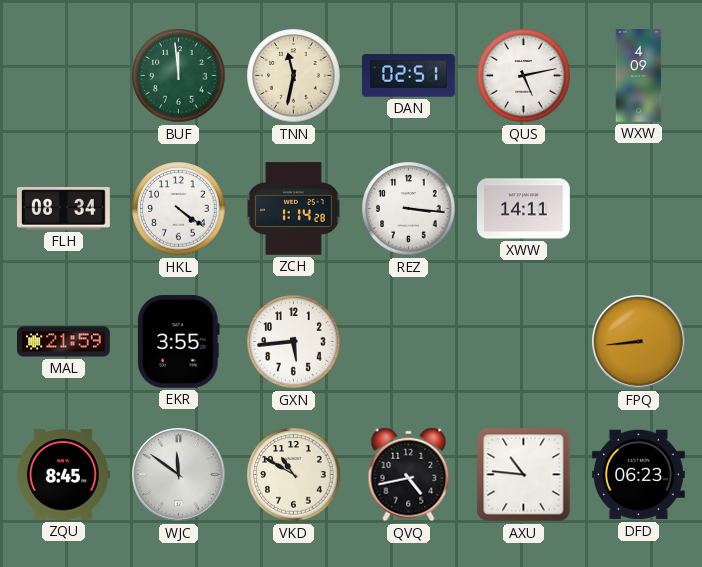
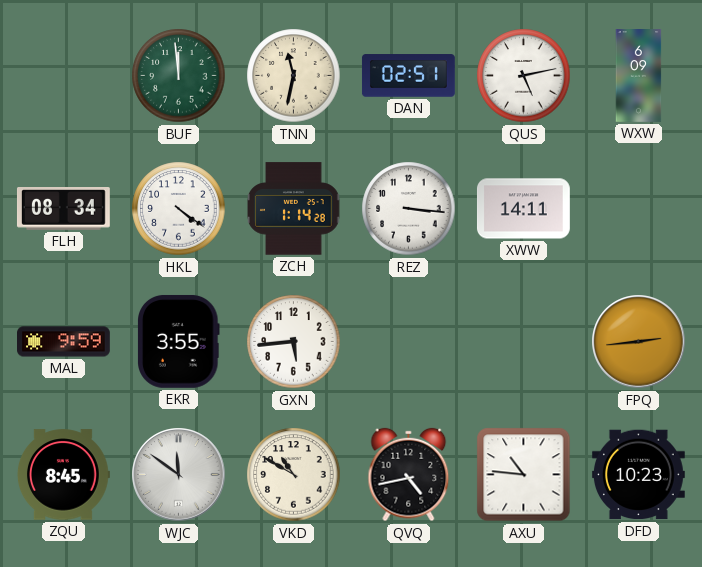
WXW: 4:09 -> 6:09 (639, 76)
MAL: 21:59 -> 9:59 (64, 342)
FPQ: 8:44 -> 2:44 (639, 342)
DFD: 06:23 -> 10:23 (638, 475)
